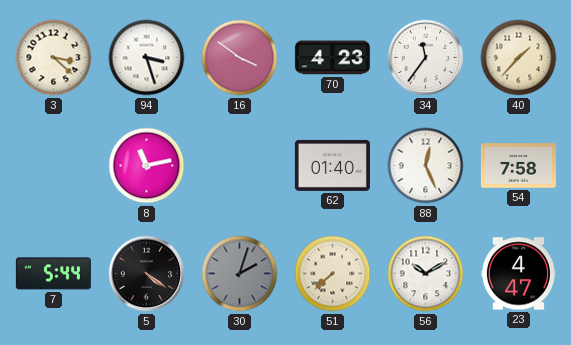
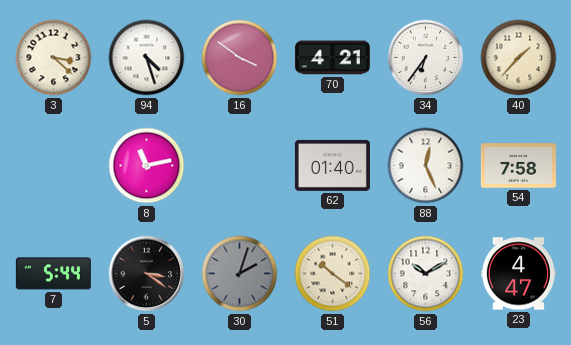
94: 3:27 -> 4:27 (147, 58)
70: 4:23 -> 4:21 (332, 58)
34: 11:36 -> 6:36 (426, 58)
5: 4:21 -> 3:21 (147, 274)
51: 7:38 -> 10:21 (333, 274)
